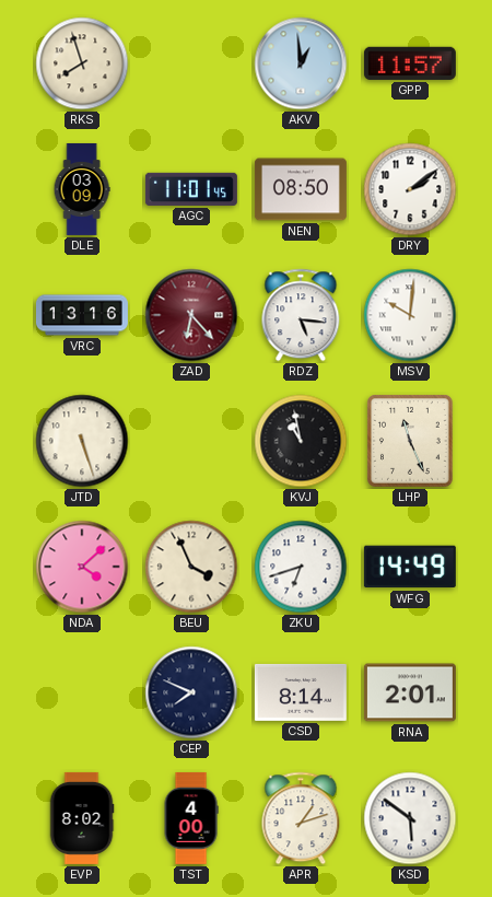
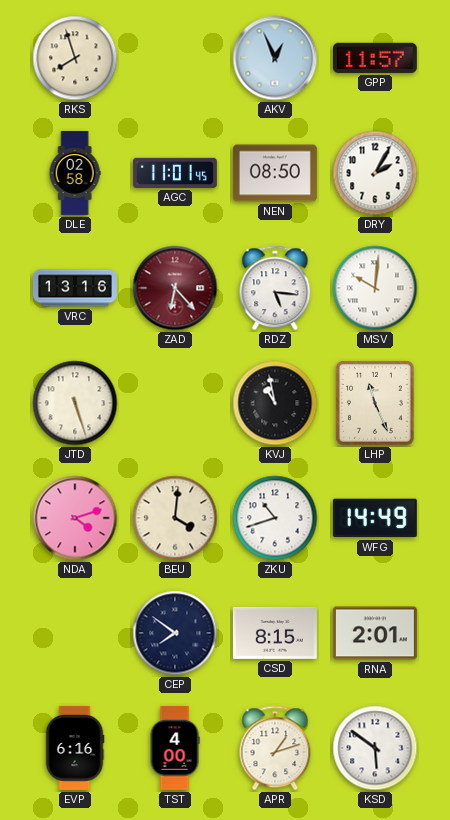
AKV: 12:59 -> 12:56 (275, 58)
DLE: 03:09 -> 02:58 (75, 173)
DRY: 2:09 -> 2:05 (375, 173)
NDA: 4:08 -> 4:12 (75, 518)
BEU: 3:56 -> 4:01 (175, 518)
ZKU: 6:42 -> 10:42 (275, 518)
CEP: 7:49 -> 7:51 (175, 633)
CSD: 8:14 -> 8:15 (275, 633)
EVP: 8:02 -> 6:16 (75, 748)
